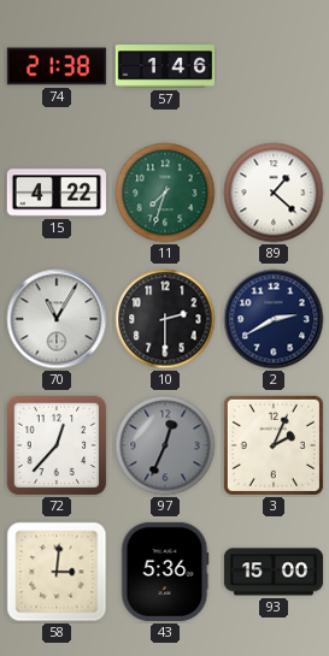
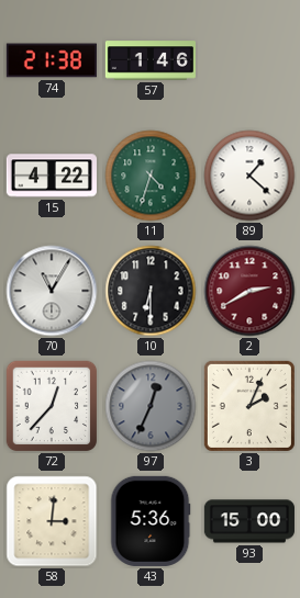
11: 7:33 -> 4:33 (151, 176)
10: 2:30 -> 6:30 (151, 291)
2 dial: navy -> burgundy (249, 291)
